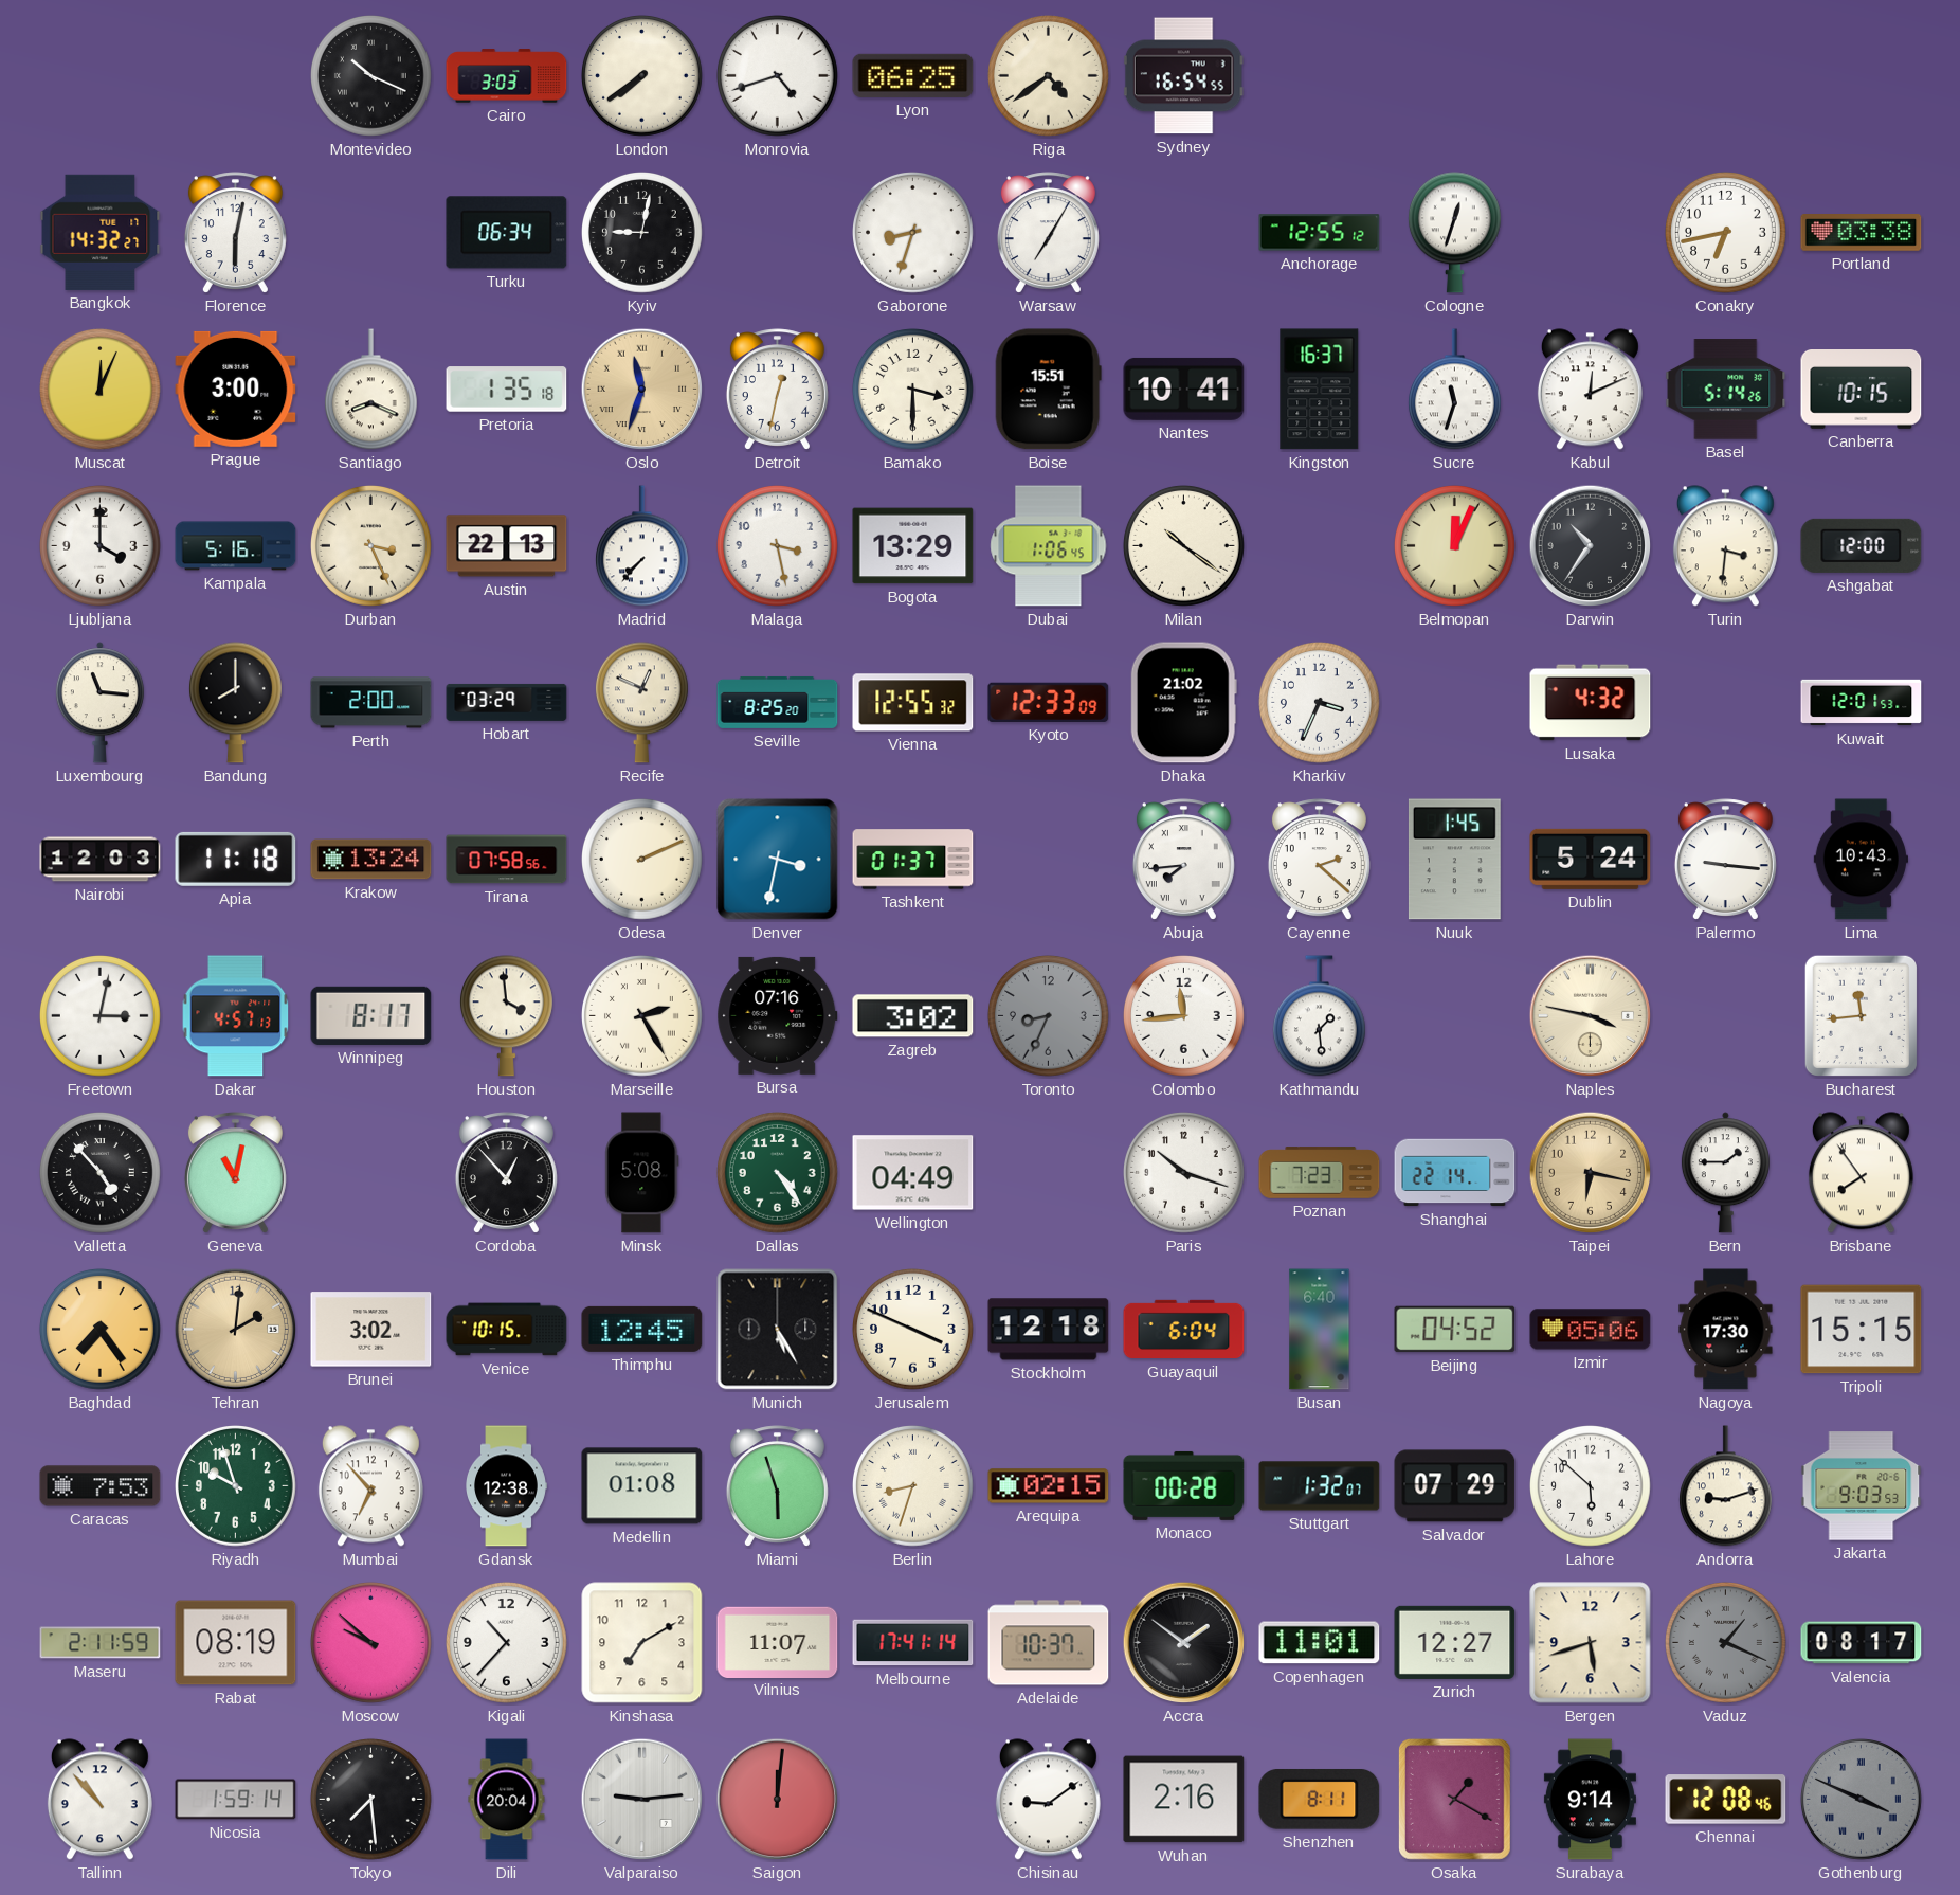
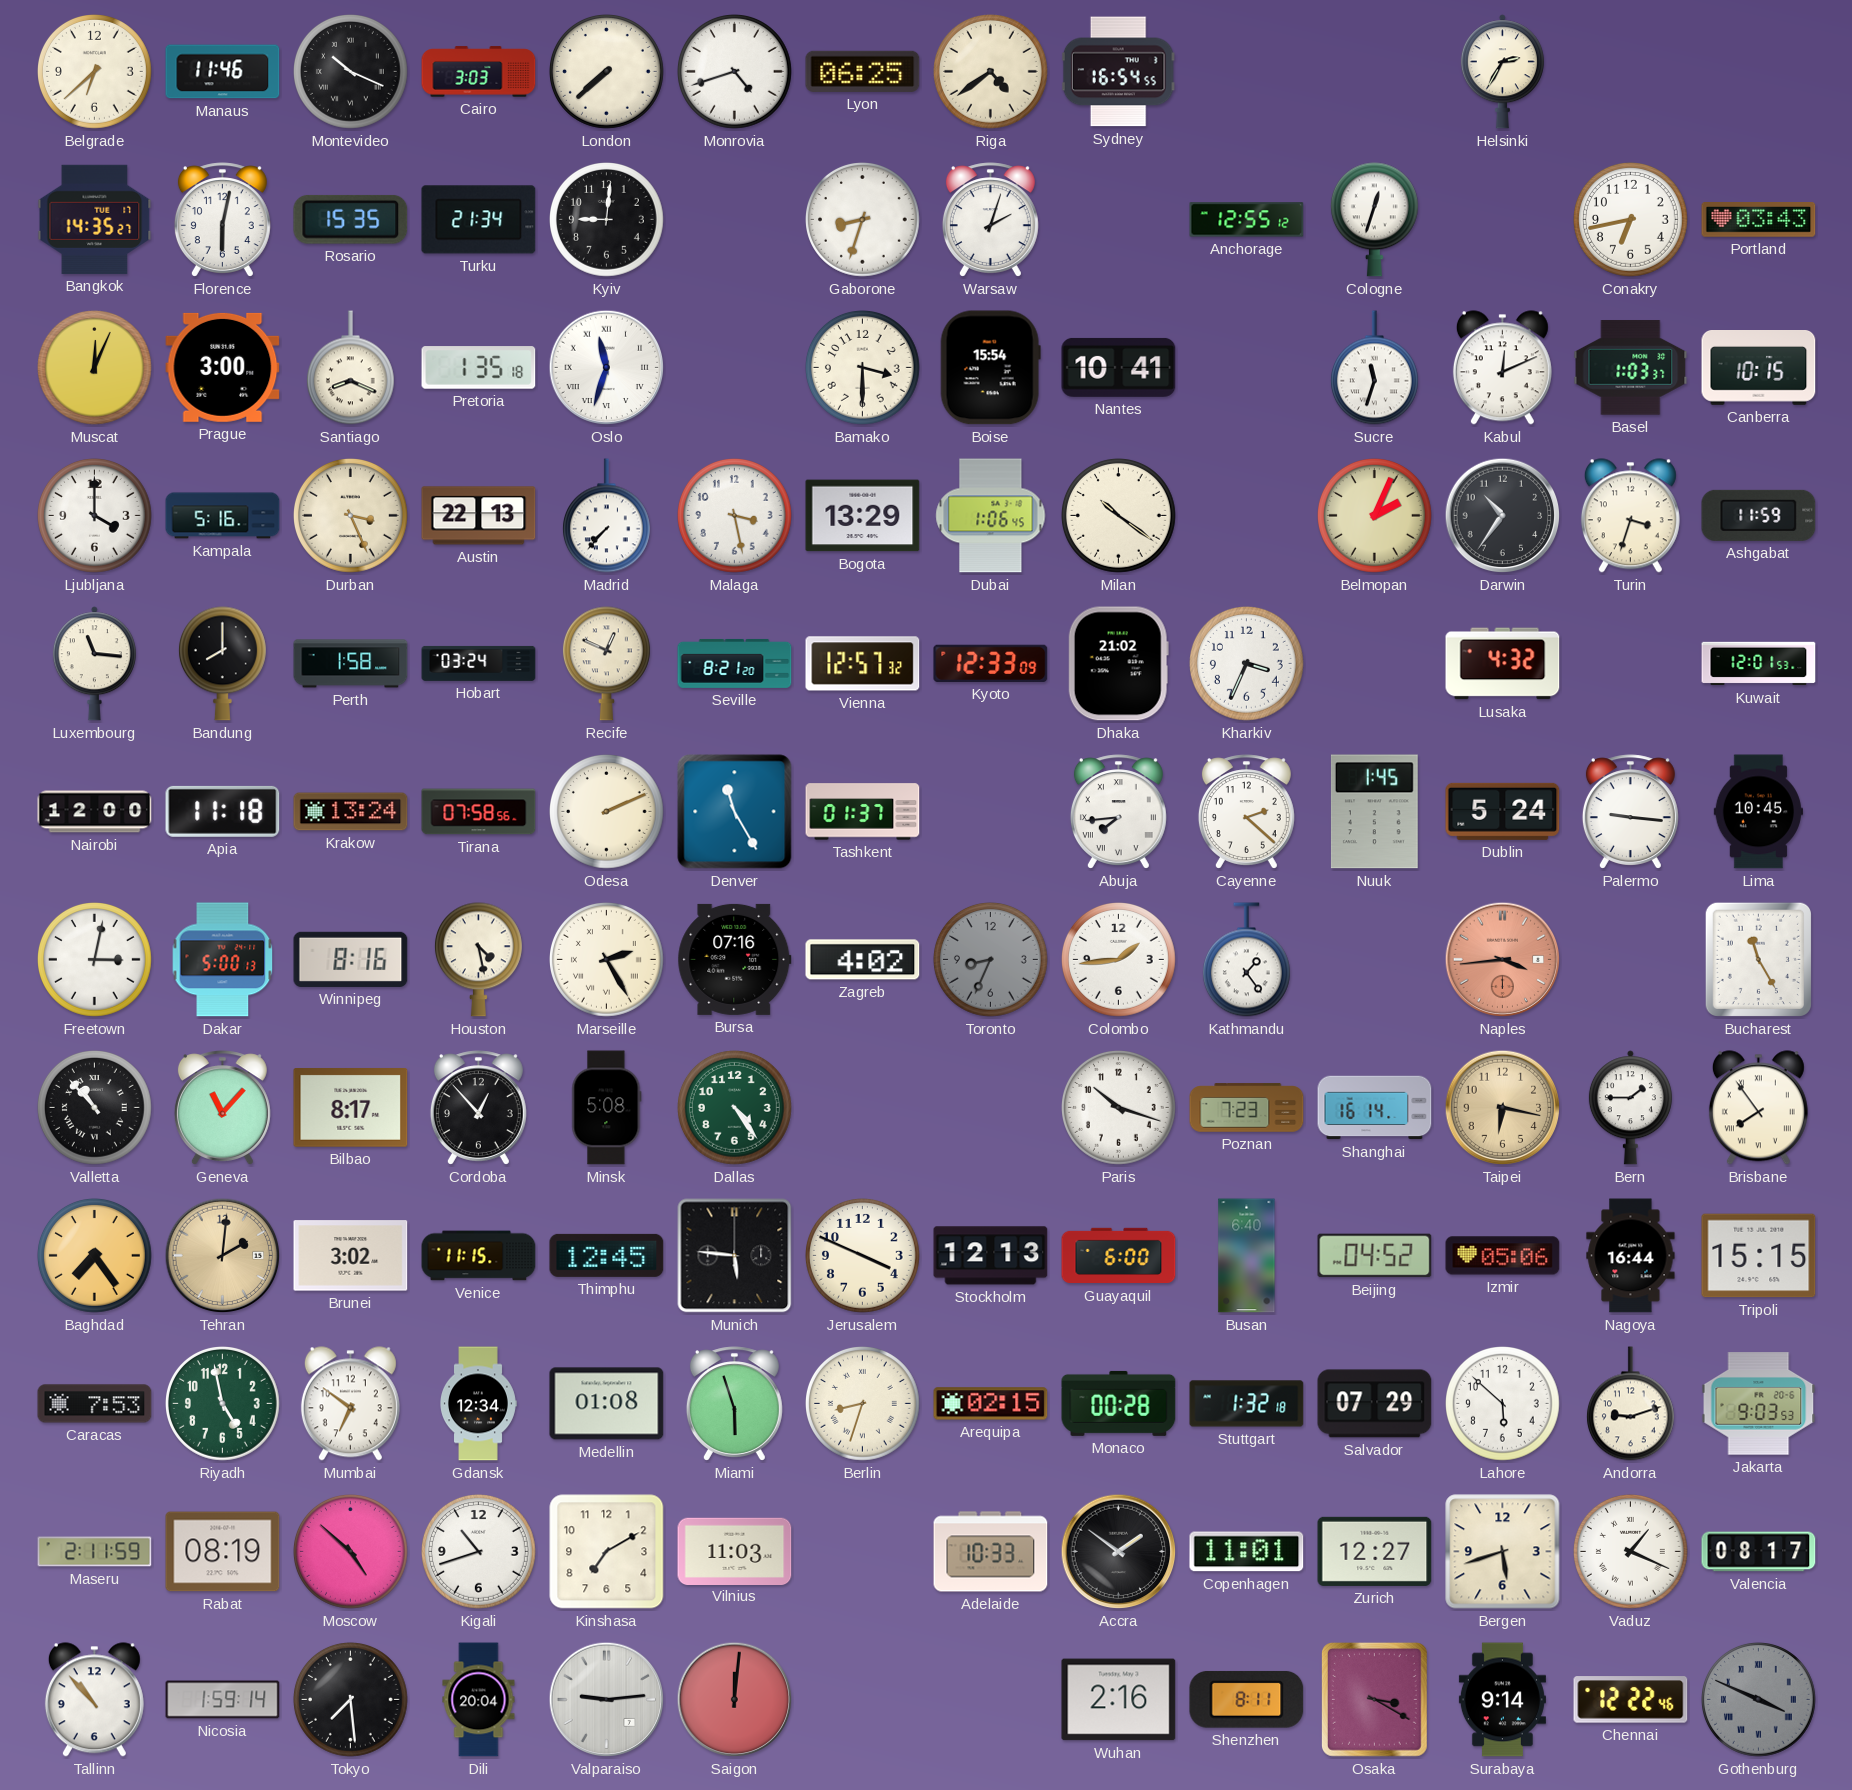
Belgrade: none -> 6:38 (95, 72)
Manaus: none -> 11:46 (223, 72)
London: 7:39 -> 7:38 (607, 72)
Helsinki: none -> 2:35 (1502, 72)
Bangkok: 14:32 -> 14:35 (95, 219)
Rosario: none -> 15:35 (351, 219)
Turku: 06:34 -> 21:34 (479, 220)
Kyiv: 9:02 -> 9:01 (607, 220)
Warsaw: 7:05 -> 2:03 (990, 220)
Portland: 03:38 -> 03:43 (1759, 220)
Oslo dial: champagne -> white (607, 368)
Detroit: 12:32 -> none (777, 390)
Boise: 15:51 -> 15:54 (990, 368)
Kingston: 16:37 -> none (1320, 390)
Basel: 5:14 -> 1:03 (1631, 368)
Belmopan: 12:04 -> 2:04 (1375, 516)
Turin: 3:31 -> 3:33 (1630, 516)
Ashgabat: 12:00 -> 11:59 (1759, 515)
Perth: 2:00 -> 1:58 (351, 664)
Hobart: 03:29 -> 03:24 (479, 663)
Seville: 8:25 -> 8:21 (735, 663)
Vienna: 12:55 -> 12:57 (863, 664)
Nairobi: 12:03 -> 12:00 (95, 812)
Denver: 3:32 -> 11:25 (735, 812)
Lima: 10:43 -> 10:45 (1758, 812)
Dakar: 4:57 -> 5:00 (223, 960)
Winnipeg: 8:17 -> 8:16 (351, 959)
Houston: 3:59 -> 4:28 (478, 960)
Zagreb: 3:02 -> 4:02 (863, 960)
Colombo: 11:44 -> 1:44 (1119, 960)
Kathmandu: 1:29 -> 1:24 (1246, 960)
Naples: 3:47 -> 3:44 (1503, 960)
Naples dial: cream -> salmon (1503, 960)
Bucharest: 11:44 -> 11:25 (1758, 959)
Valletta: 4:53 -> 10:53 (95, 1108)
Geneva: 11:02 -> 11:07 (222, 1108)
Bilbao: none -> 8:17 (351, 1108)
Wellington: 04:49 -> none (913, 1173)
Shanghai: 22:14 -> 16:14 (1375, 1108)
Venice: 10:15 -> 11:15 (479, 1256)
Munich: 5:25 -> 5:46 (735, 1256)
Stockholm: 12:18 -> 12:13 (991, 1256)
Guayaquil: 6:04 -> 6:00 (1119, 1256)
Nagoya: 17:30 -> 16:44 (1631, 1256)
Riyadh: 9:57 -> 4:58 (223, 1404)
Mumbai: 6:53 -> 6:51 (350, 1404)
Gdansk: 12:38 -> 12:34 (479, 1404)
Stuttgart: 1:32:07 -> 1:32:18 (1247, 1404)
Moscow: 9:52 -> 4:52 (351, 1552)
Kigali: 10:37 -> 10:42 (479, 1552)
Vilnius: 11:07 -> 11:03 (735, 1551)
Melbourne: 17:41 -> none (913, 1643)
Adelaide: 10:37 -> 10:33 (991, 1552)
Vaduz dial: grey -> white (1631, 1552)
Chisinau: 9:09 -> none (1048, 1800)
Osaka: 1:20 -> 3:20 (1374, 1700)
Chennai: 12:08 -> 12:22 (1631, 1700)
